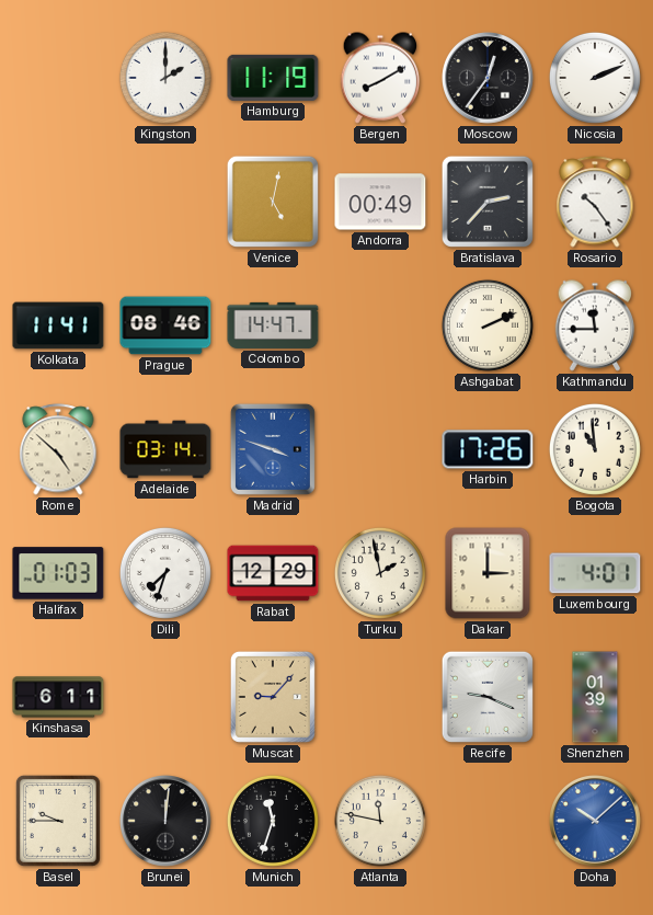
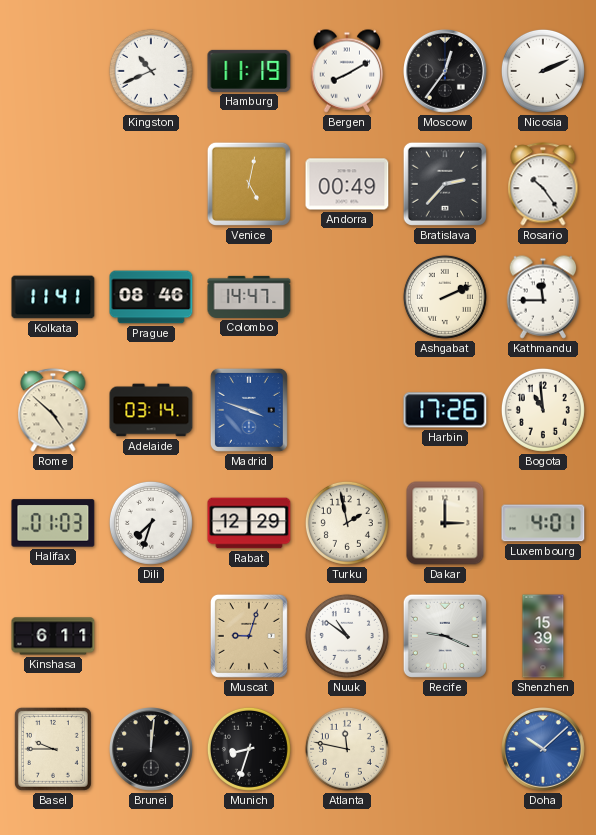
Kingston: 2:00 -> 10:41 (151, 71)
Muscat: 9:07 -> 9:03 (249, 636)
Nuuk: none -> 10:51 (347, 636)
Shenzhen: 01:39 -> 15:39 (543, 636)
Munich: 11:33 -> 8:33 (249, 749)
